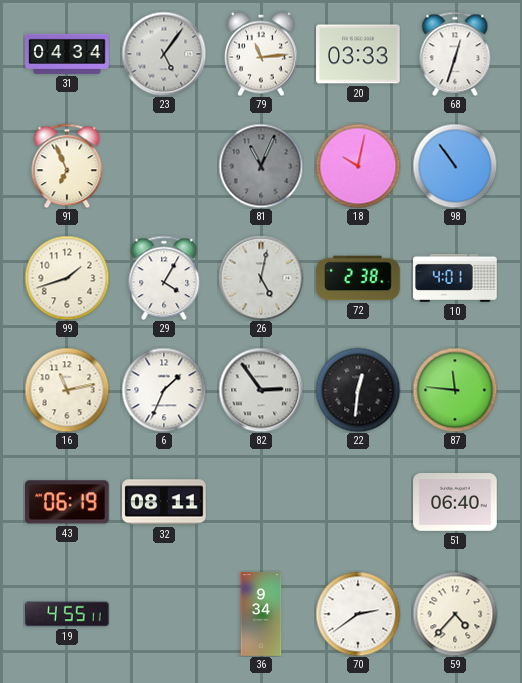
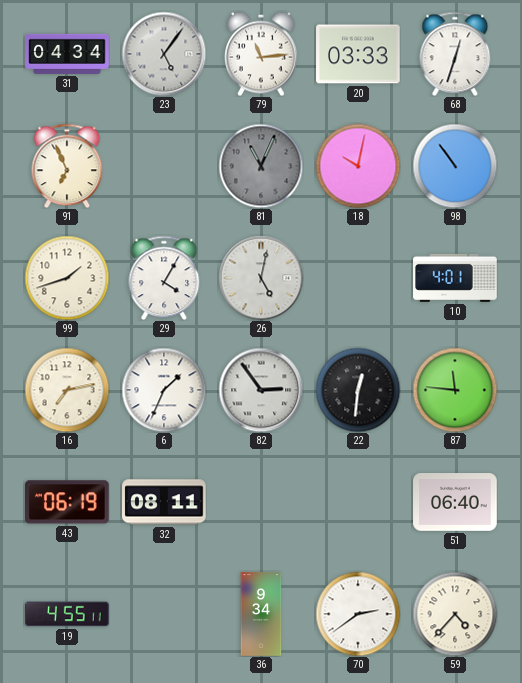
72: 2:38 -> none (358, 278)
16: 11:13 -> 7:13 (67, 390)
